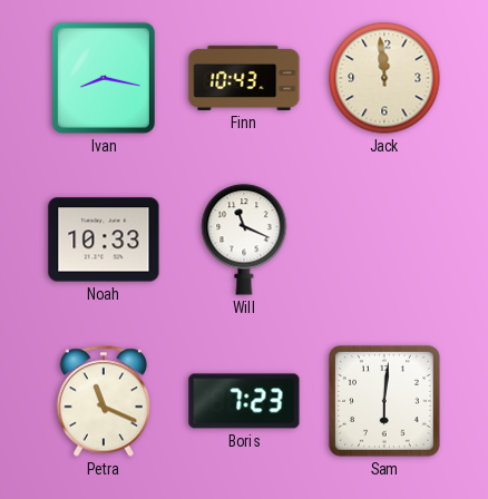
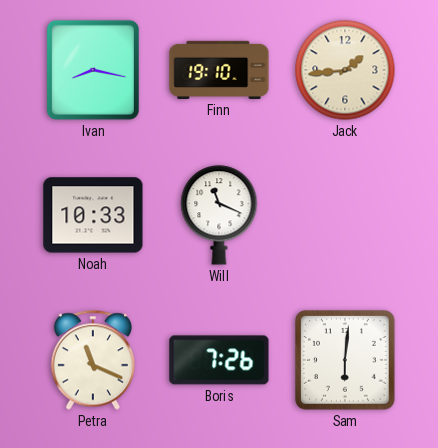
Finn: 10:43 -> 19:10 (219, 70)
Jack: 11:59 -> 1:44 (345, 70)
Boris: 7:23 -> 7:26 (219, 360)
